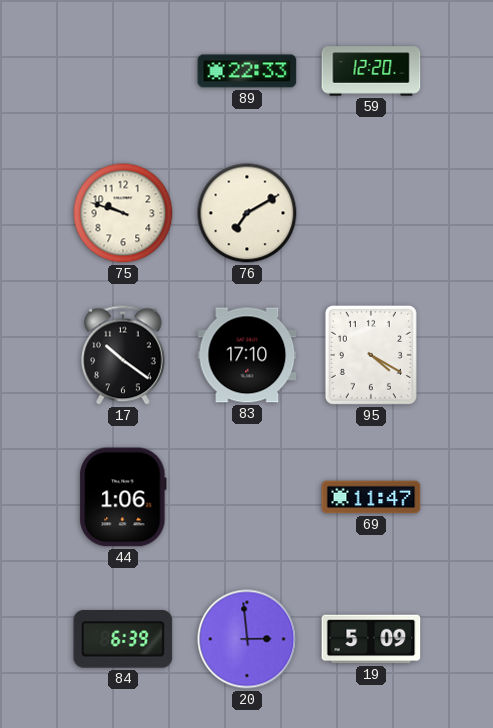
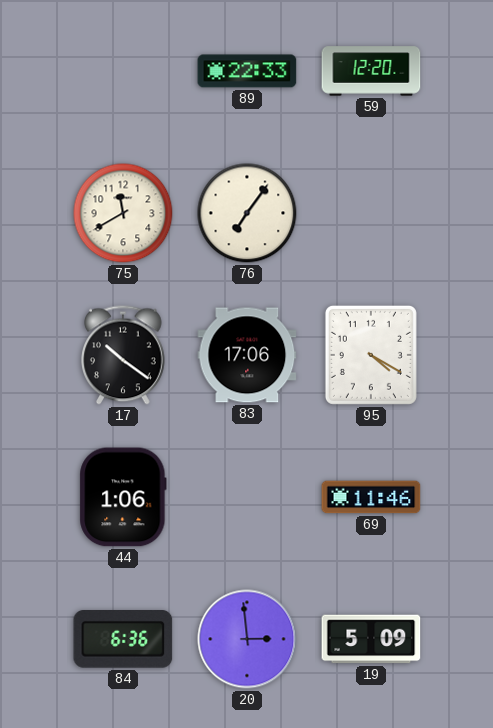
75: 9:48 -> 11:40 (123, 213)
76: 7:10 -> 7:06 (247, 213)
83: 17:10 -> 17:06 (247, 355)
69: 11:47 -> 11:46 (371, 497)
84: 6:39 -> 6:36 (123, 640)
